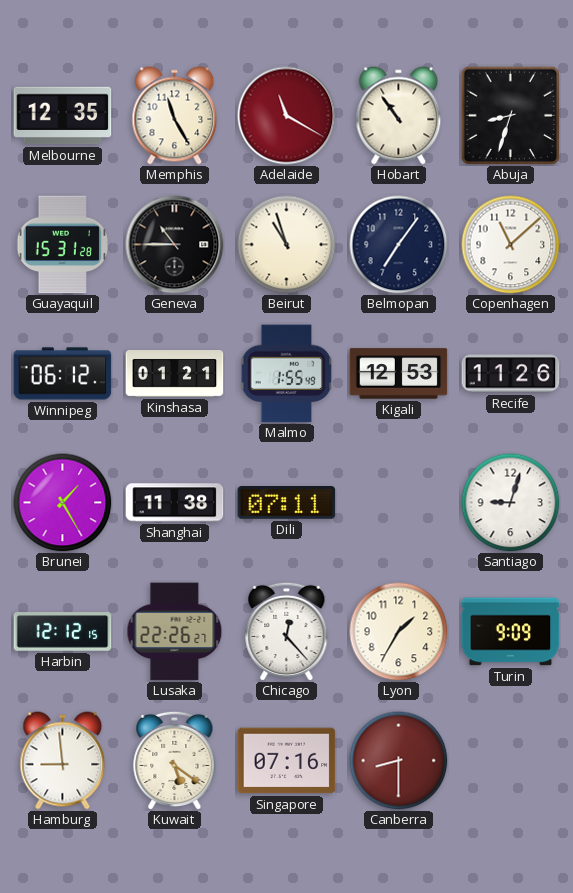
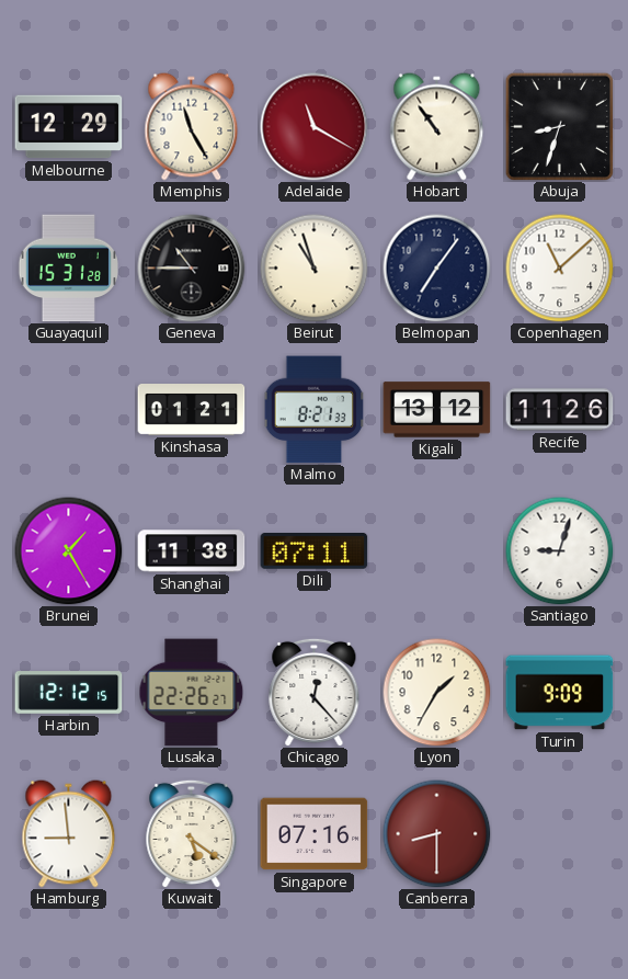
Melbourne: 12:35 -> 12:29 (69, 127)
Winnipeg: 06:12 -> none (63, 374)
Malmo: 1:55 -> 8:21 (315, 410)
Kigali: 12:53 -> 13:12 (437, 410)
